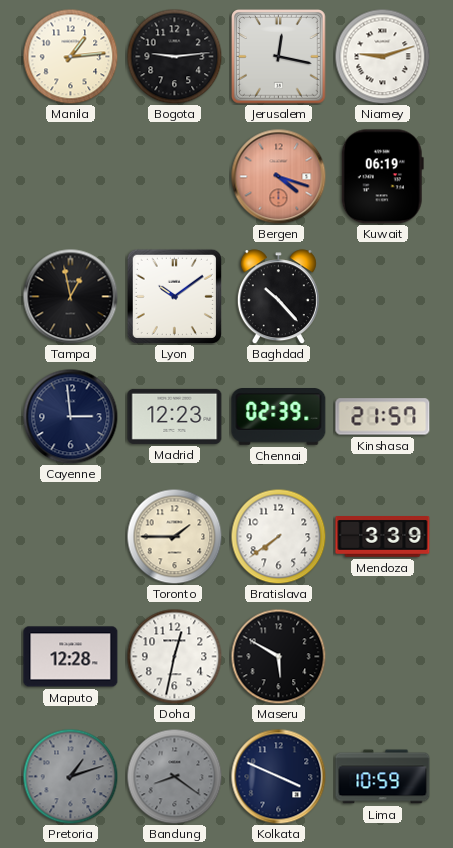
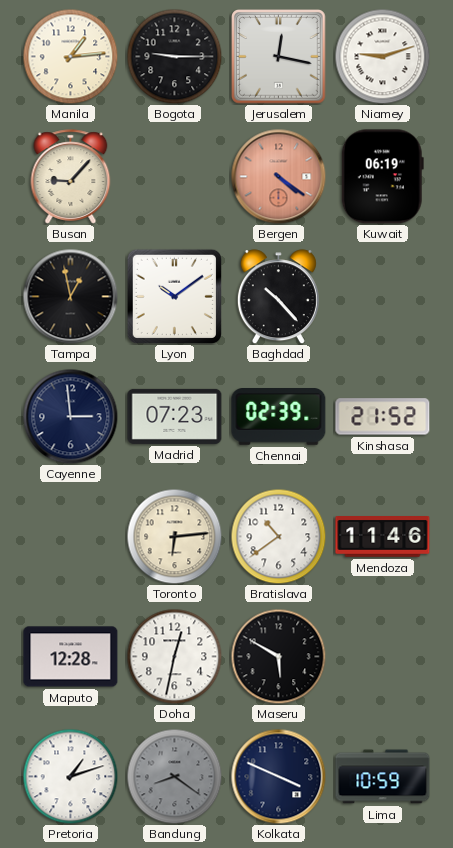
Bogota: 9:14 -> 9:15 (174, 56)
Busan: none -> 9:07 (71, 177)
Bergen: 4:18 -> 4:21 (278, 176)
Madrid: 12:23 -> 07:23 (175, 416)
Kinshasa: 21:57 -> 21:52 (383, 417)
Toronto: 1:45 -> 6:14 (174, 536)
Bratislava: 7:39 -> 10:39 (278, 536)
Mendoza: 3:39 -> 11:46 (383, 537)
Pretoria dial: grey -> white (70, 776)
